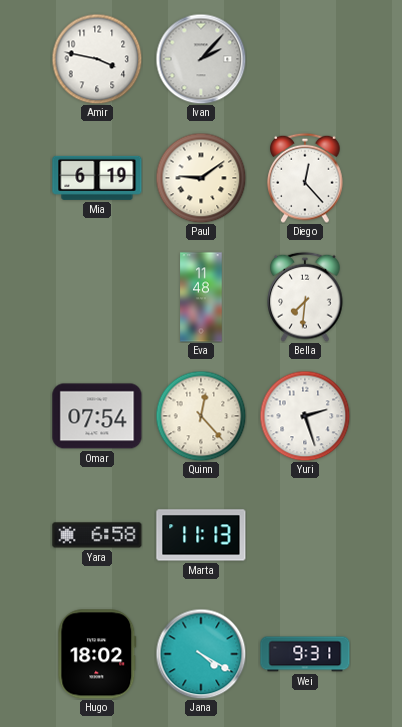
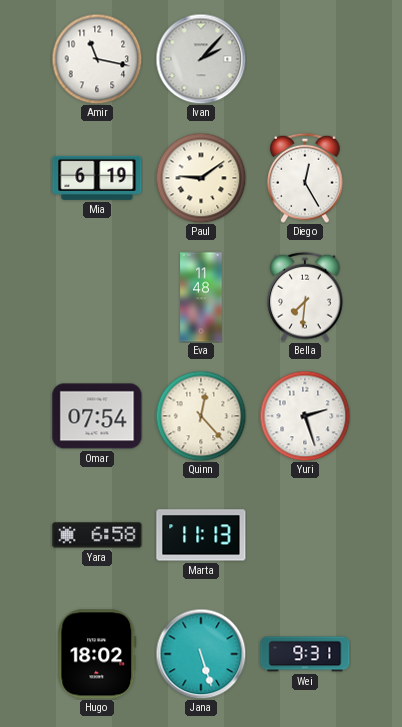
Amir: 3:47 -> 11:17 (97, 59)
Diego: 12:23 -> 12:25 (305, 178)
Jana: 4:20 -> 5:27 (201, 654)
